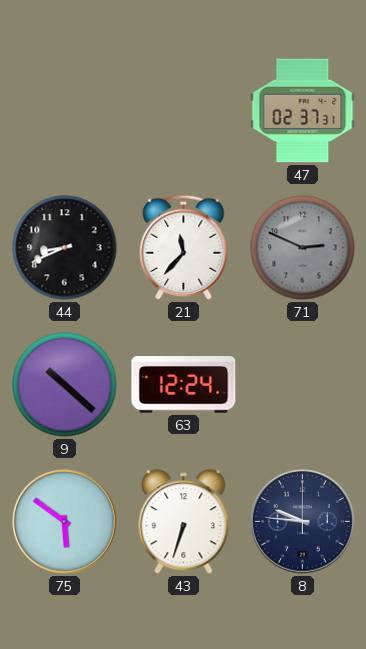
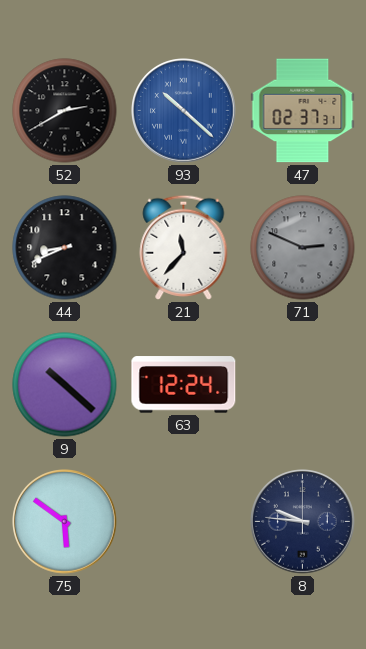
52: none -> 2:40 (65, 111)
93: none -> 10:22 (184, 111)
43: 6:33 -> none (184, 522)
